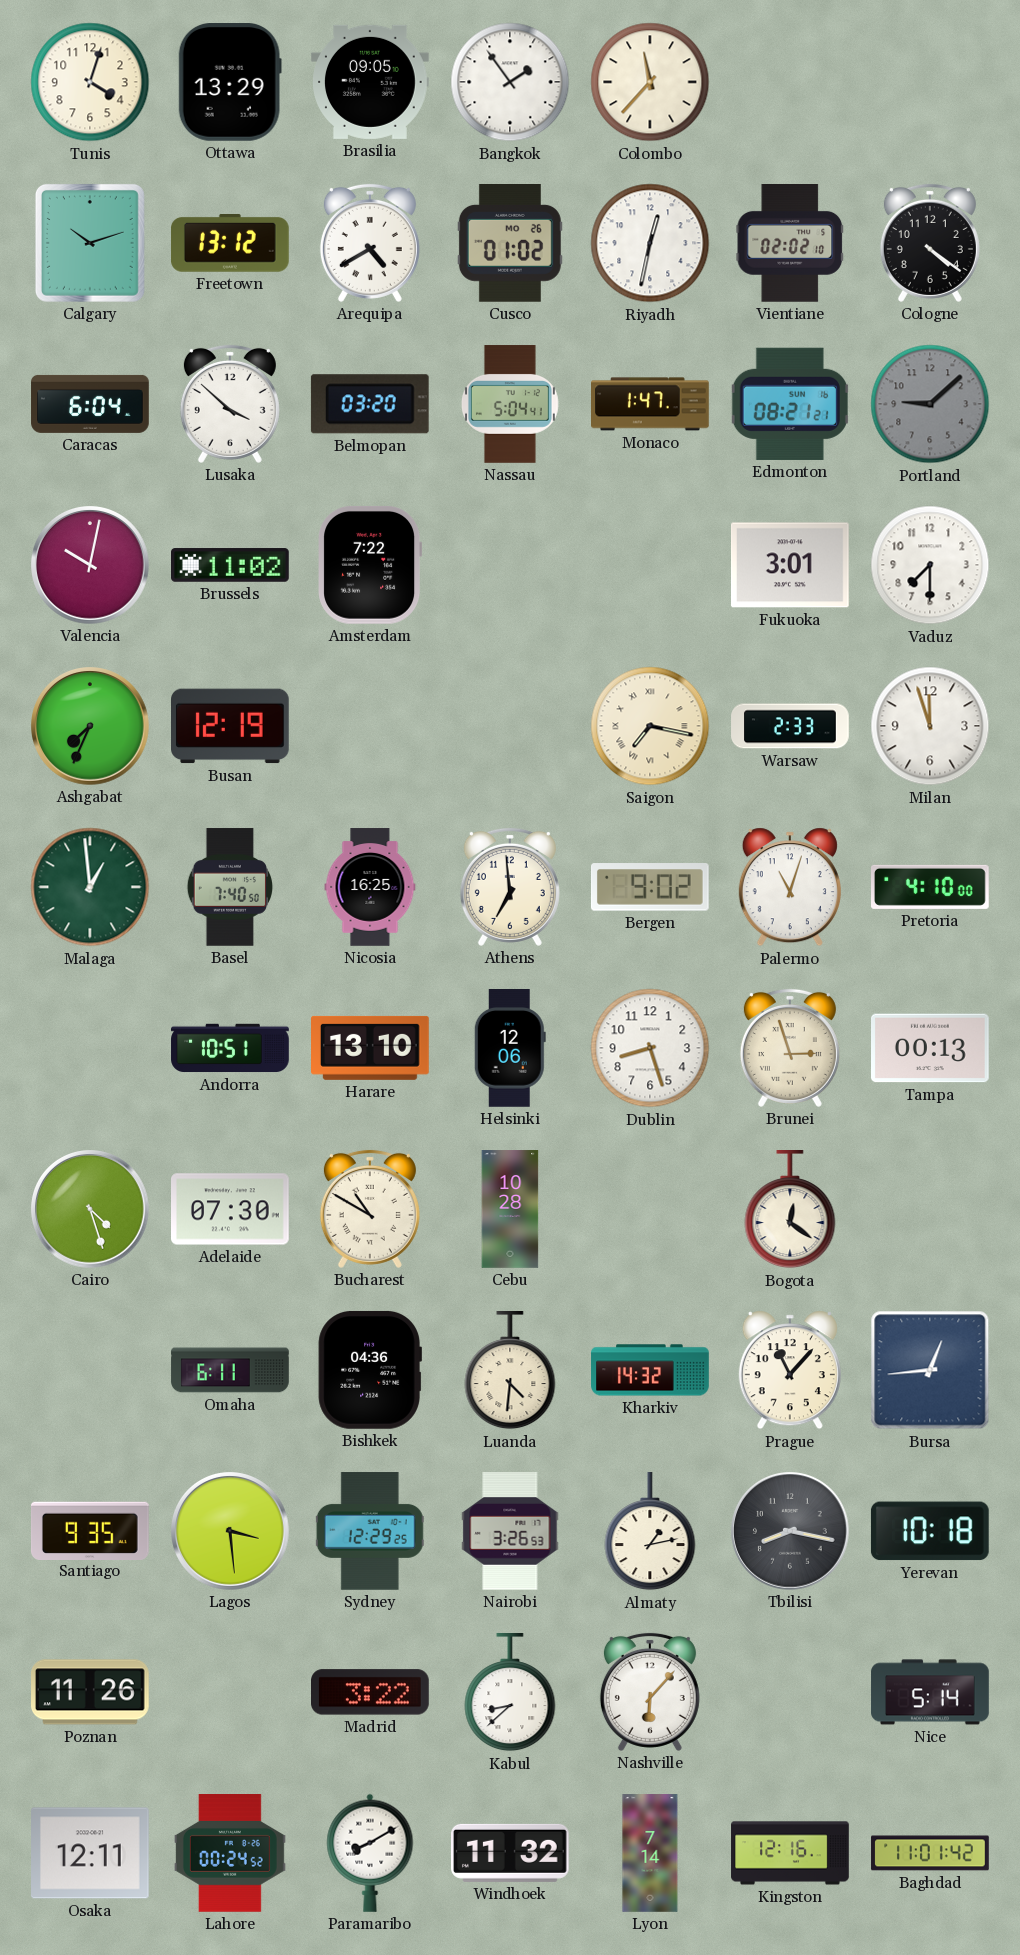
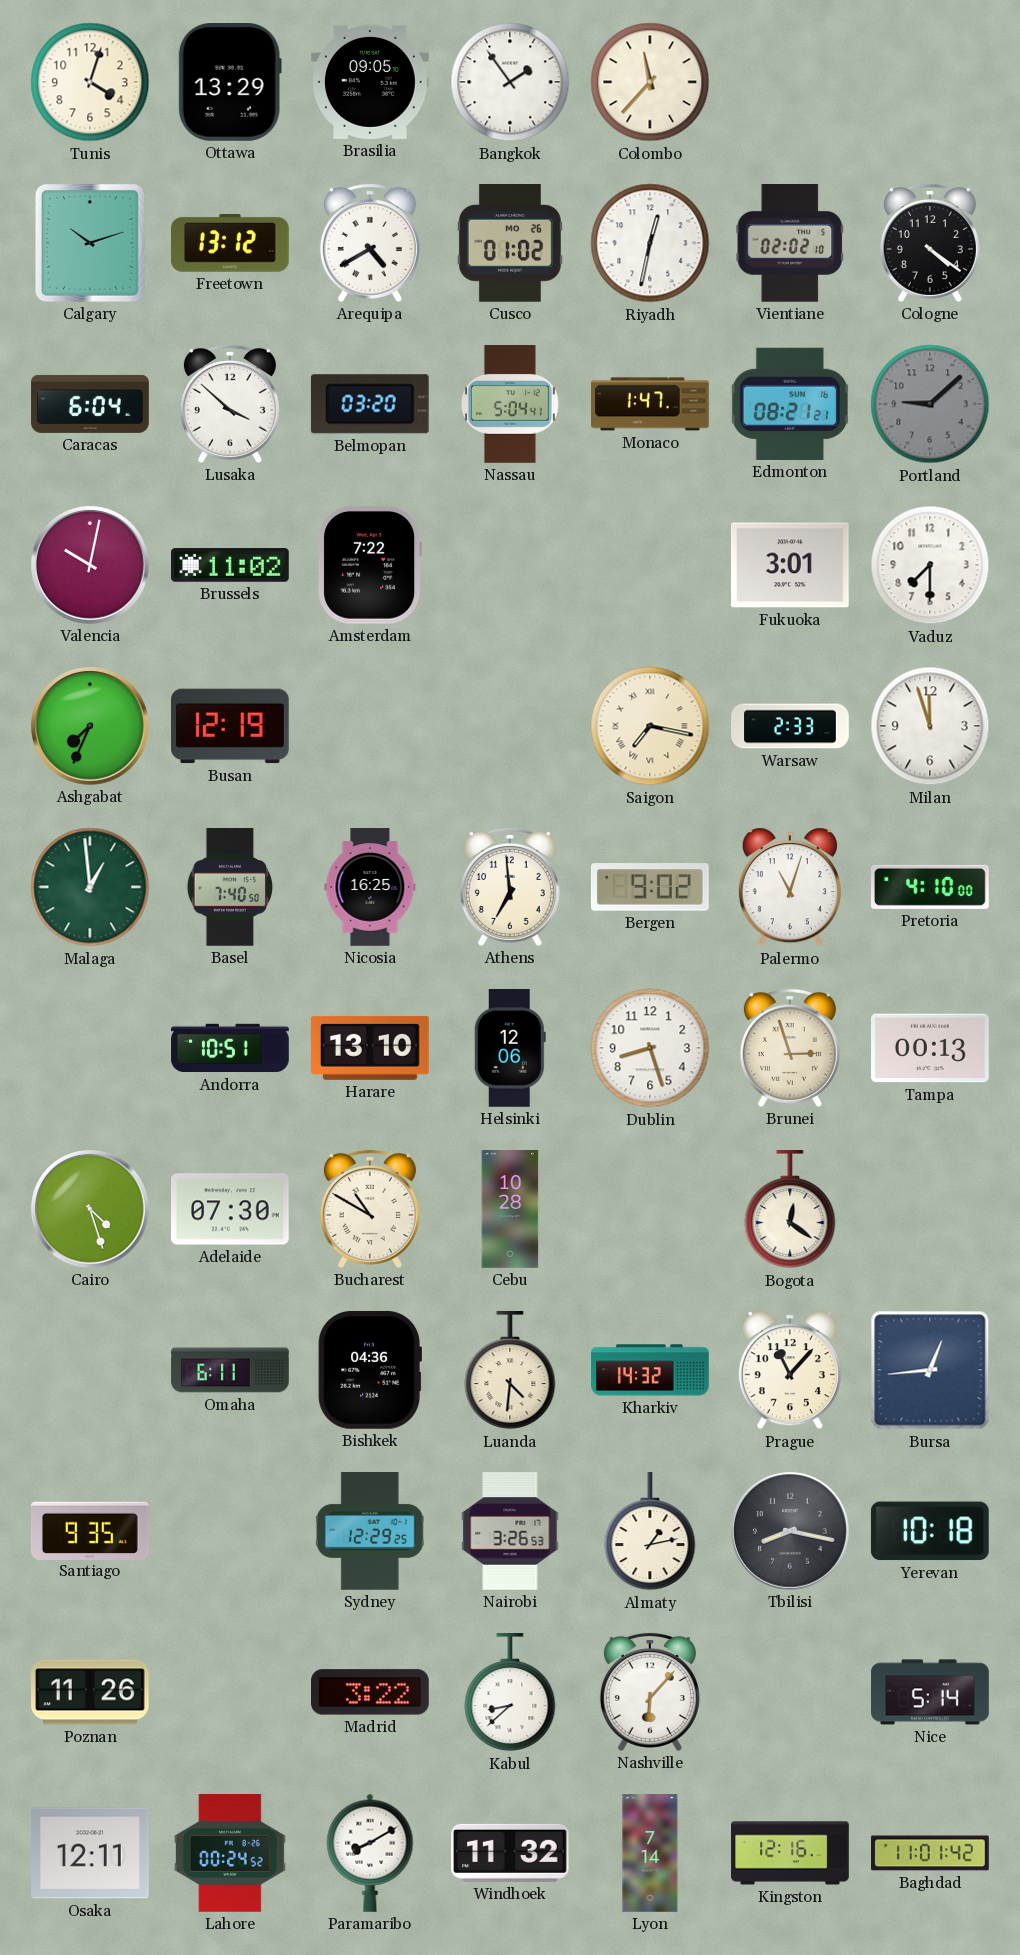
Lagos: 3:29 -> none (231, 1532)
